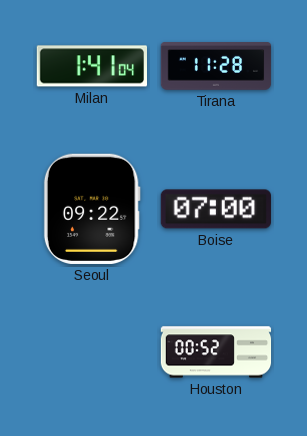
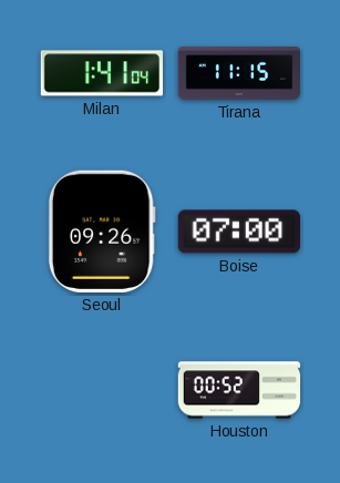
Tirana: 11:28 -> 11:15 (239, 73)
Seoul: 09:22 -> 09:26 (102, 232)
